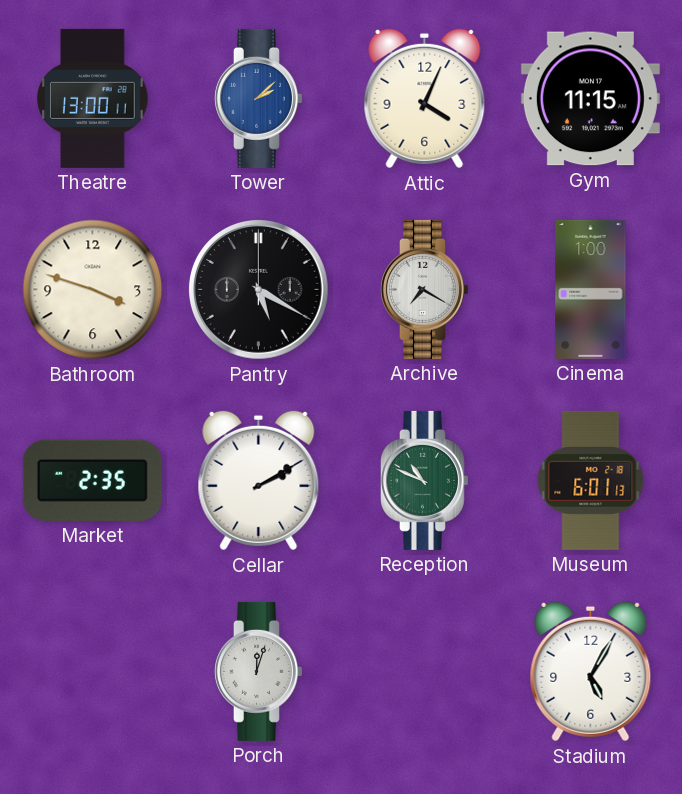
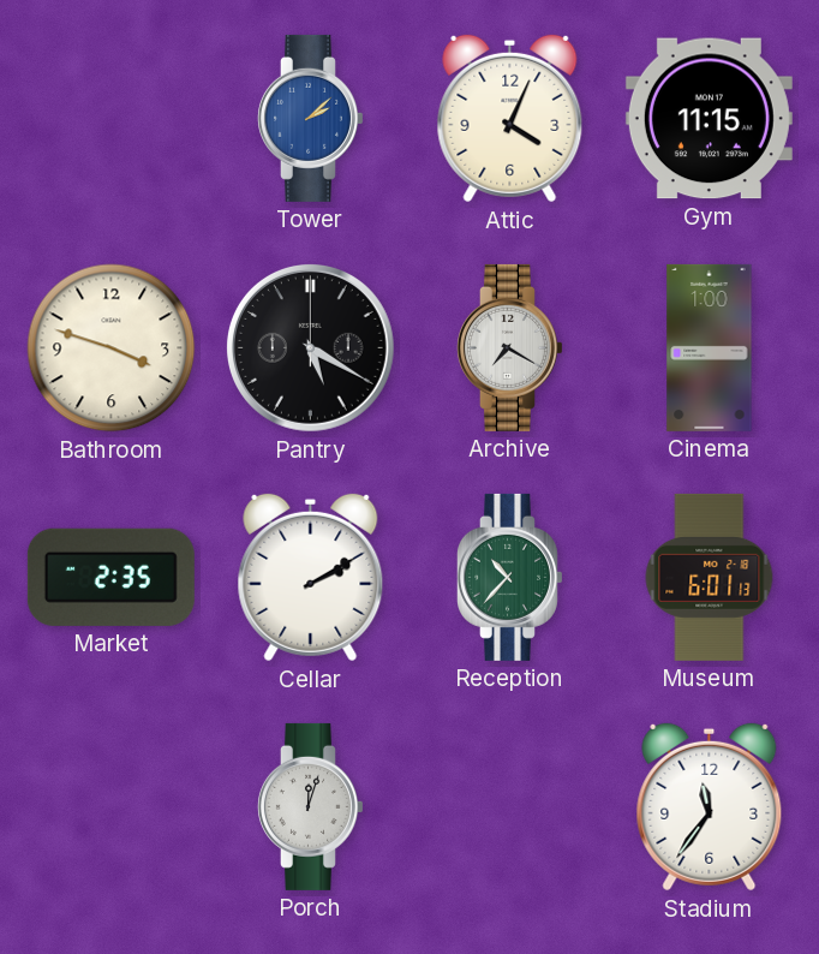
Theatre: 13:00 -> none (93, 98)
Reception: 10:49 -> 10:37 (509, 577)
Stadium: 5:05 -> 11:36 (710, 807)
